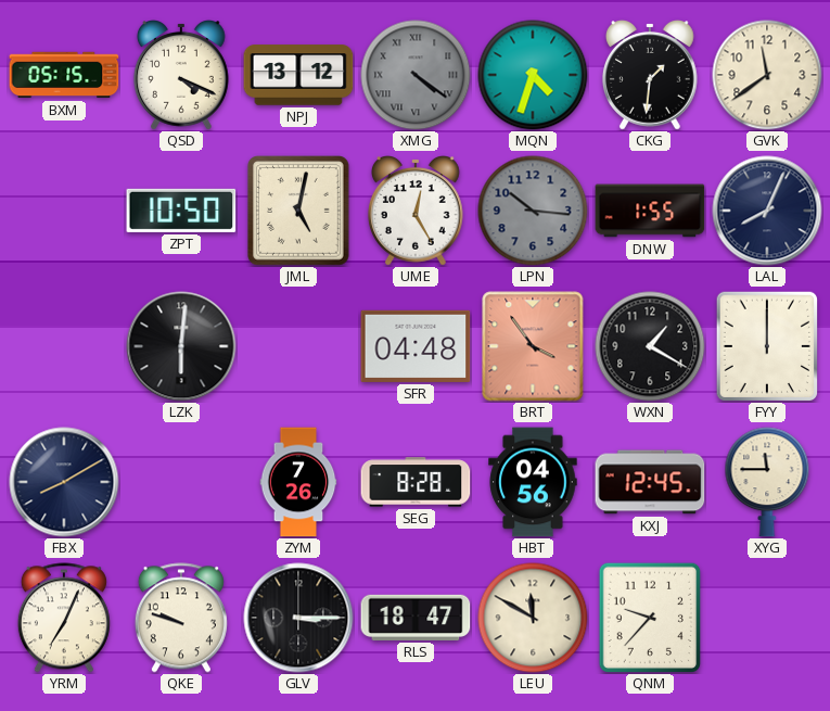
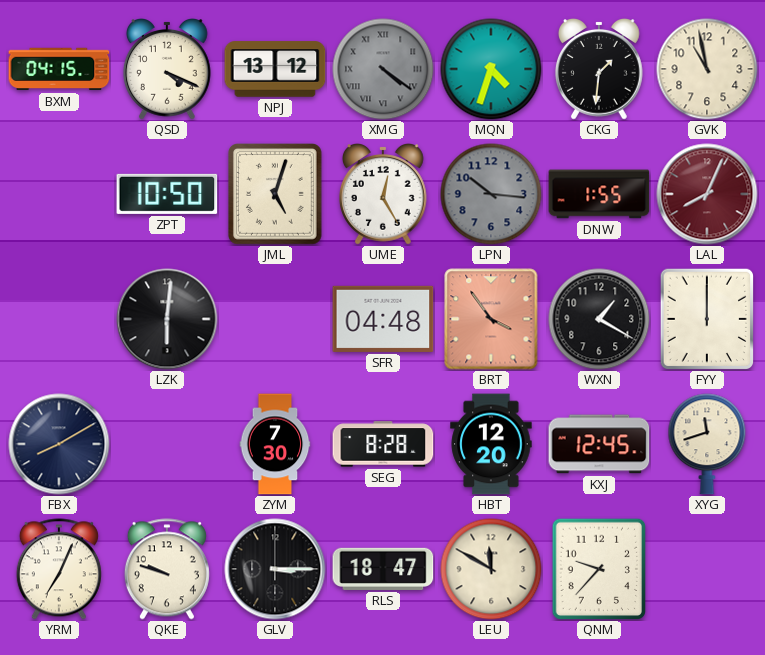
BXM: 05:15 -> 04:15 (59, 69)
GVK: 11:39 -> 10:58 (707, 69)
JML: 5:02 -> 5:03 (275, 194)
LAL dial: navy -> burgundy (707, 194)
ZYM: 7:26 -> 7:30 (275, 444)
HBT: 04:56 -> 12:20 (491, 444)
XYG: 11:45 -> 11:42 (707, 444)
